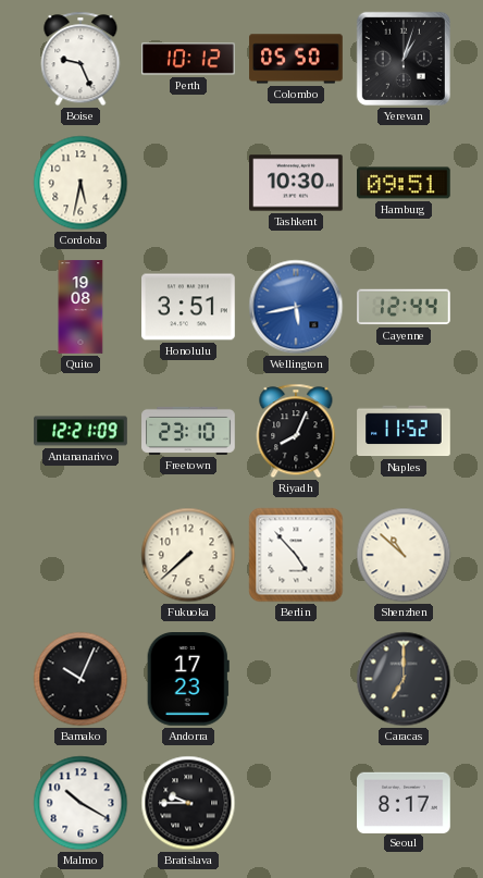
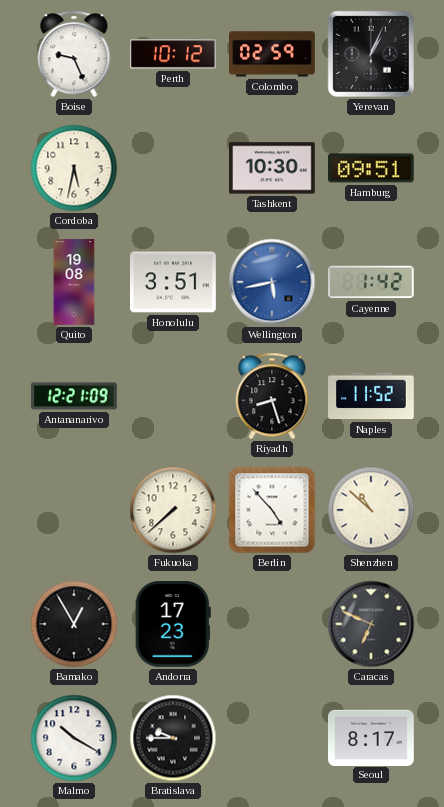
Colombo: 05:50 -> 02:59 (272, 54)
Yerevan: 1:03 -> 1:04 (371, 54)
Cayenne: 12:44 -> 1:42 (372, 282)
Freetown: 23:10 -> none (188, 431)
Riyadh: 8:04 -> 8:27 (272, 396)
Bamako: 10:04 -> 12:55 (74, 624)
Caracas: 7:00 -> 6:49 (371, 624)
